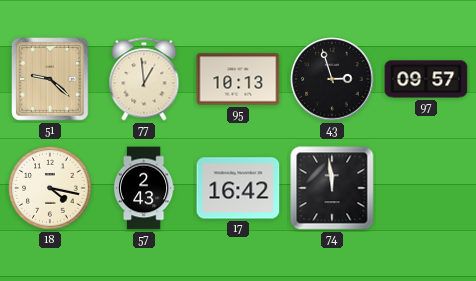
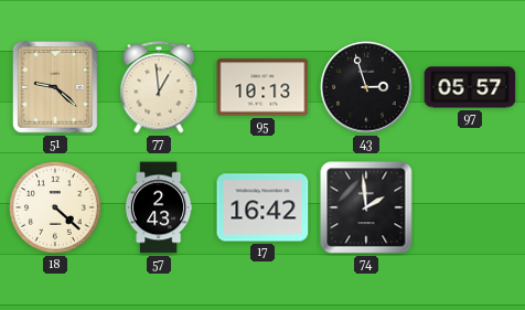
97: 09:57 -> 05:57 (470, 87)
18: 4:17 -> 4:22 (55, 207)
74: 11:59 -> 1:59 (366, 207)
